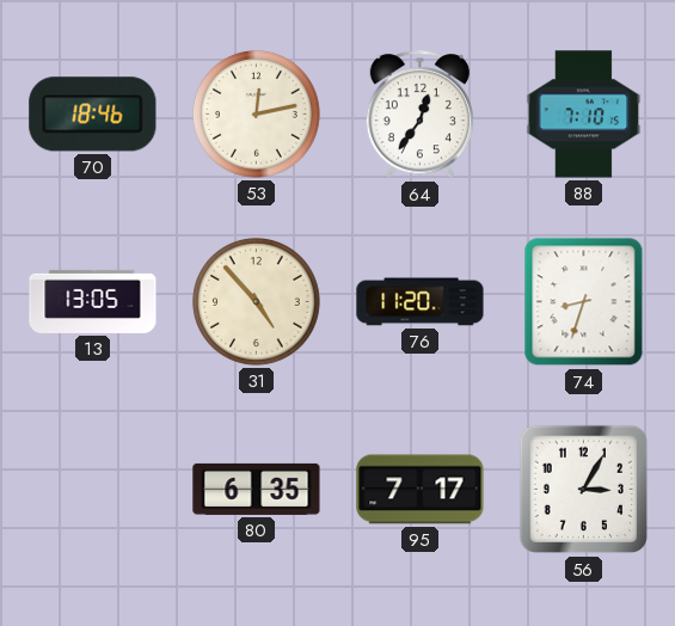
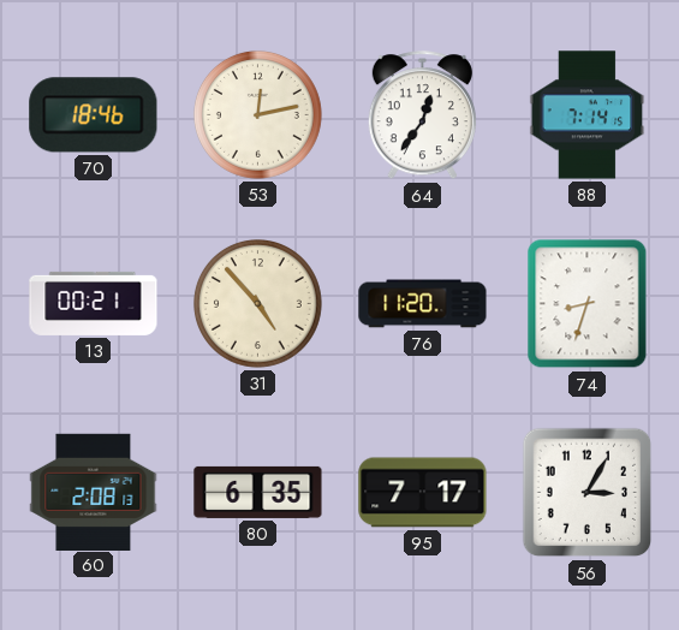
88: 7:10 -> 7:14 (588, 115)
13: 13:05 -> 00:21 (94, 303)
60: none -> 2:08 (94, 492)
